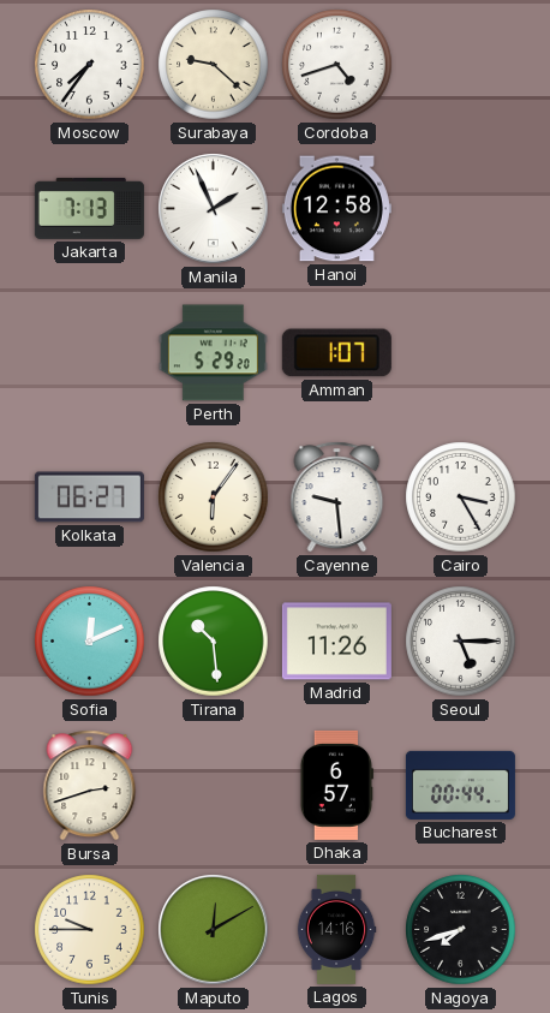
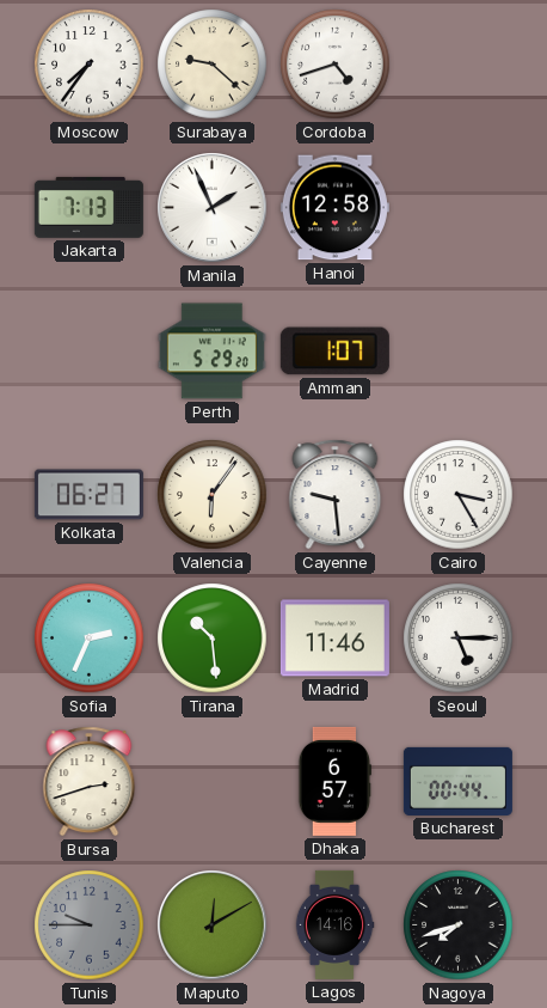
Sofia: 12:11 -> 2:34 (90, 639)
Madrid: 11:26 -> 11:46 (334, 639)
Tunis dial: cream -> grey (90, 925)
